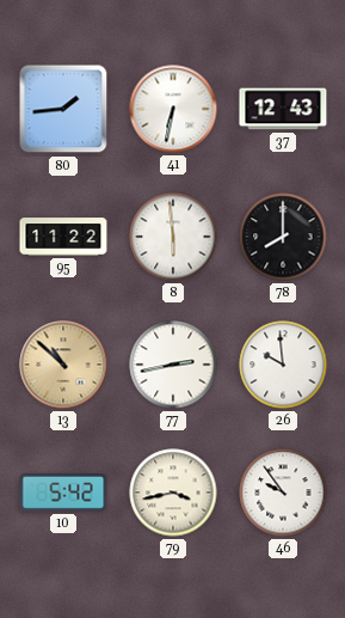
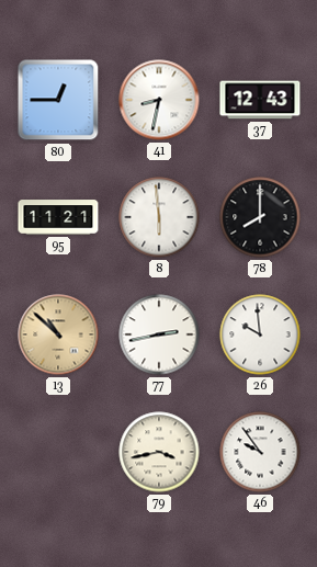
80: 1:44 -> 12:45 (58, 100)
41: 6:32 -> 8:32 (159, 100)
95: 11:22 -> 11:21 (58, 217)
10: 5:42 -> none (63, 494)
